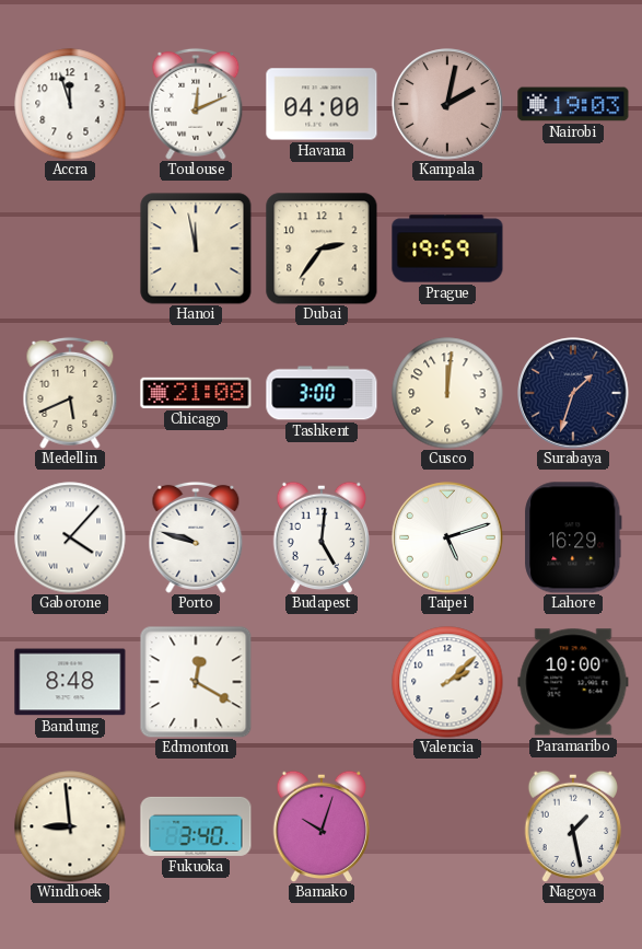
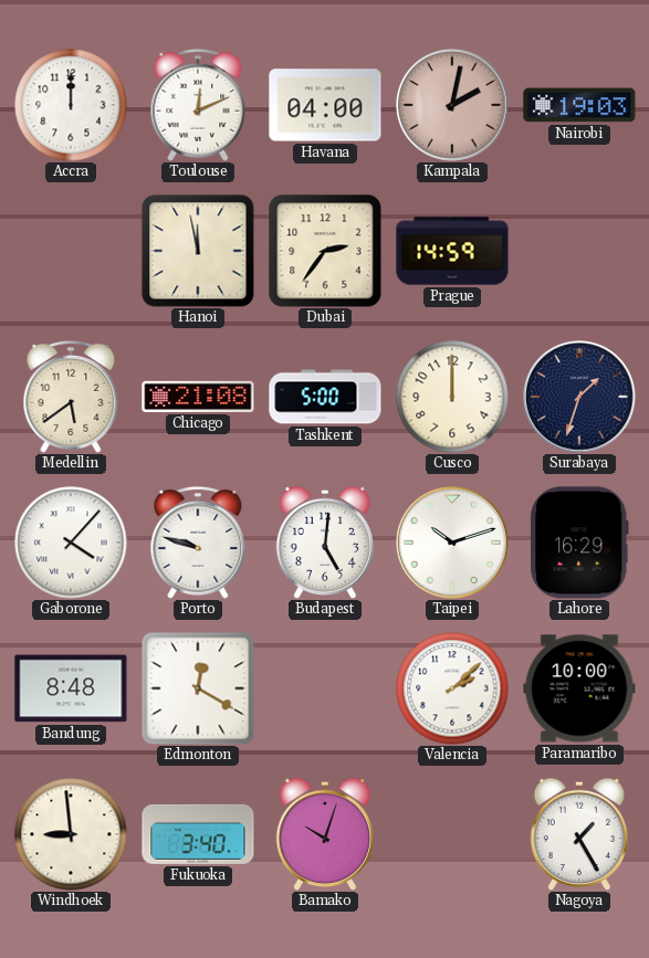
Accra: 11:57 -> 12:00 (71, 105)
Prague: 19:59 -> 14:59 (452, 251)
Medellin: 5:41 -> 5:39 (71, 397)
Tashkent: 3:00 -> 5:00 (325, 397)
Cusco: 12:01 -> 12:00 (452, 397)
Taipei: 5:12 -> 10:12 (452, 543)
Nagoya: 1:28 -> 1:25 (578, 834)
